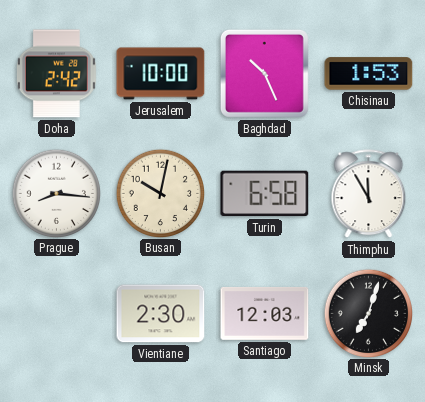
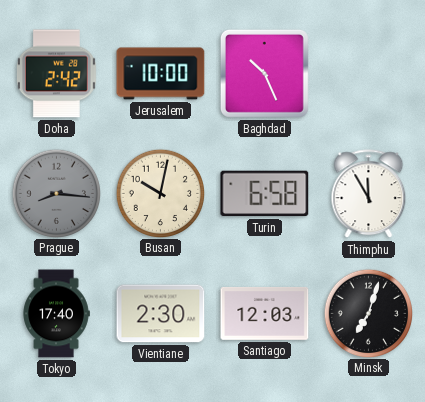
Chisinau: 1:53 -> none (369, 74)
Prague dial: white -> grey (56, 193)
Tokyo: none -> 17:40 (56, 314)
